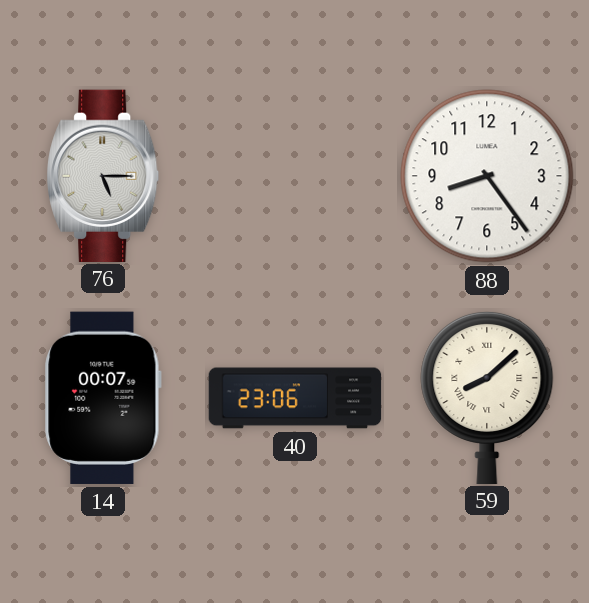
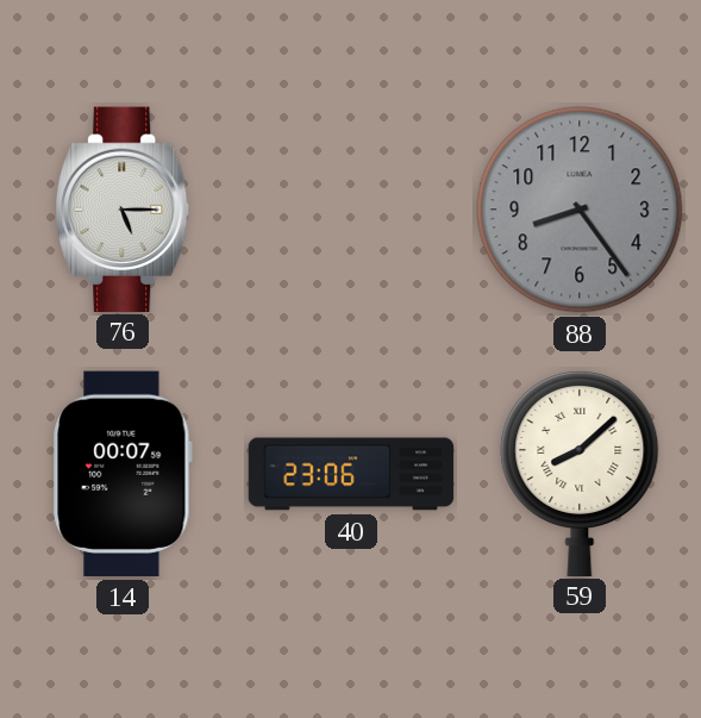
88 dial: white -> grey (580, 210)
